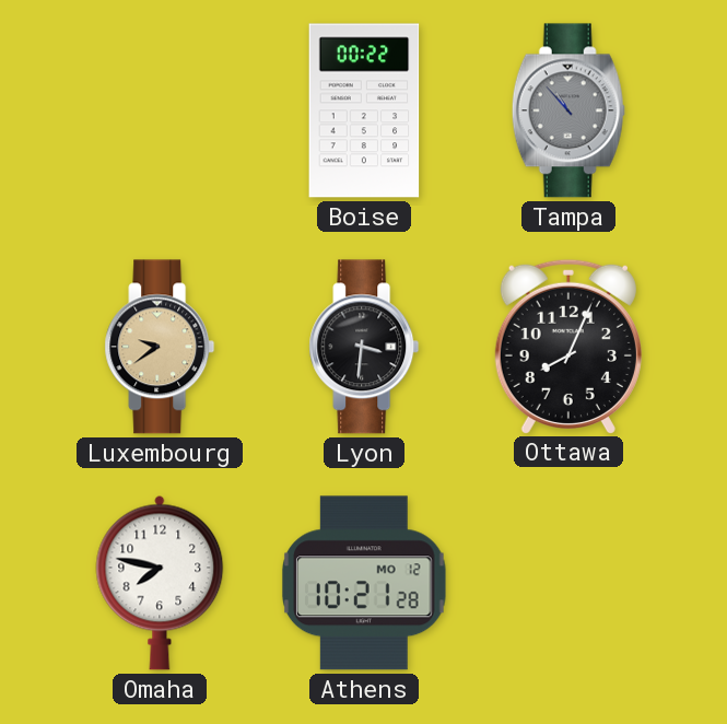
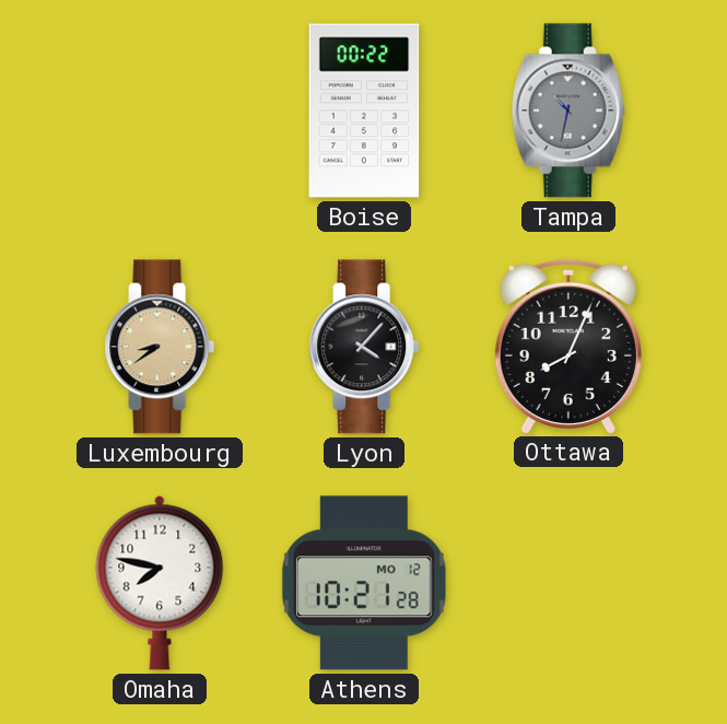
Tampa: 10:53 -> 10:32 (568, 110)
Luxembourg: 9:39 -> 8:39 (160, 347)
Lyon: 3:31 -> 4:07 (364, 347)
